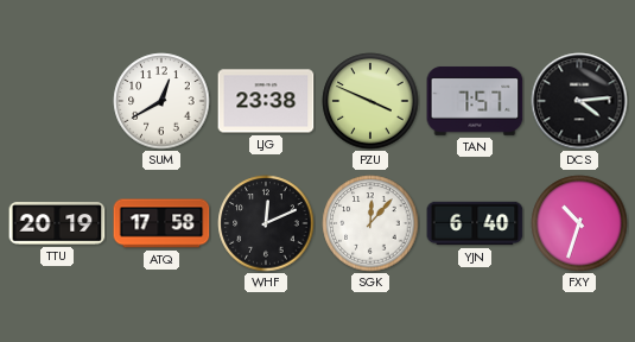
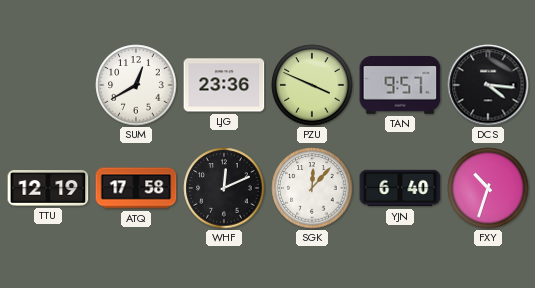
LJG: 23:38 -> 23:36 (224, 85)
TAN: 7:57 -> 9:57 (400, 85)
DCS: 4:14 -> 4:16 (488, 85)
TTU: 20:19 -> 12:19 (48, 188)
